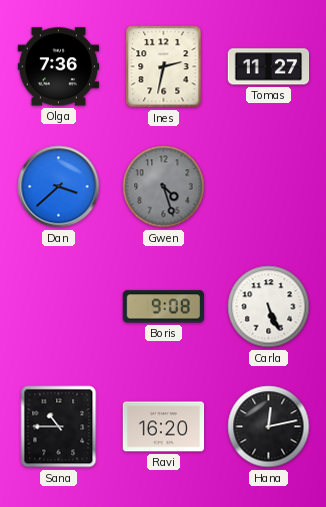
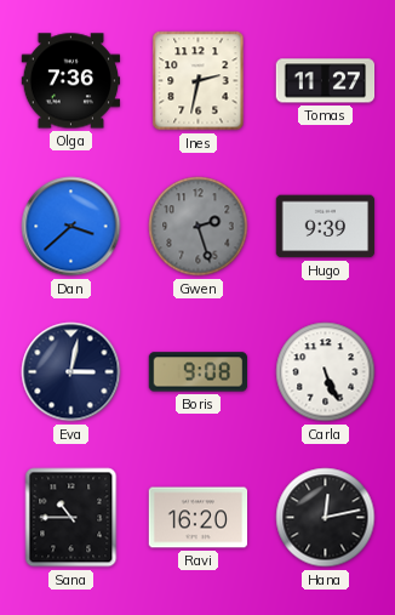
Gwen: 4:27 -> 2:27 (199, 227)
Hugo: none -> 9:39 (326, 227)
Eva: none -> 3:02 (71, 372)
